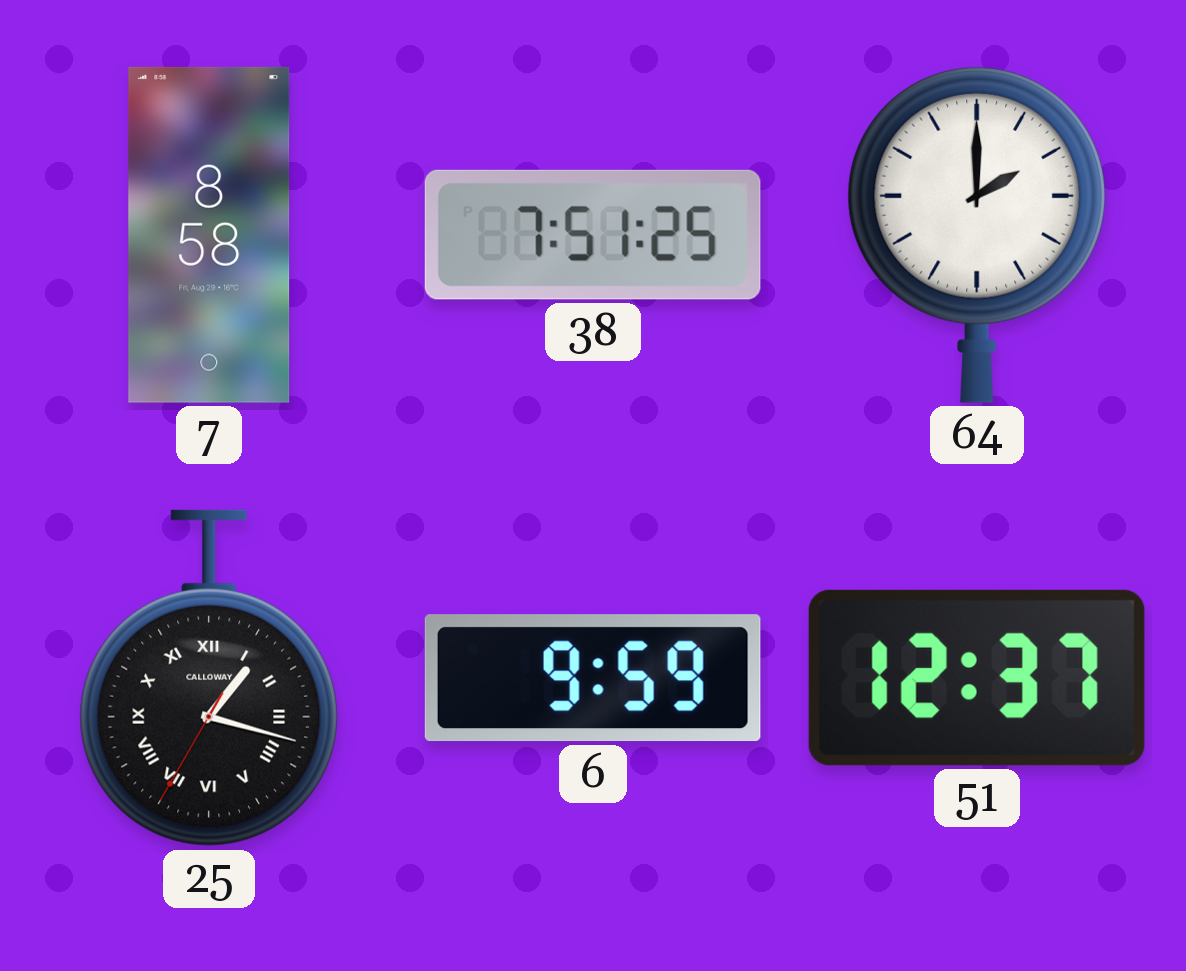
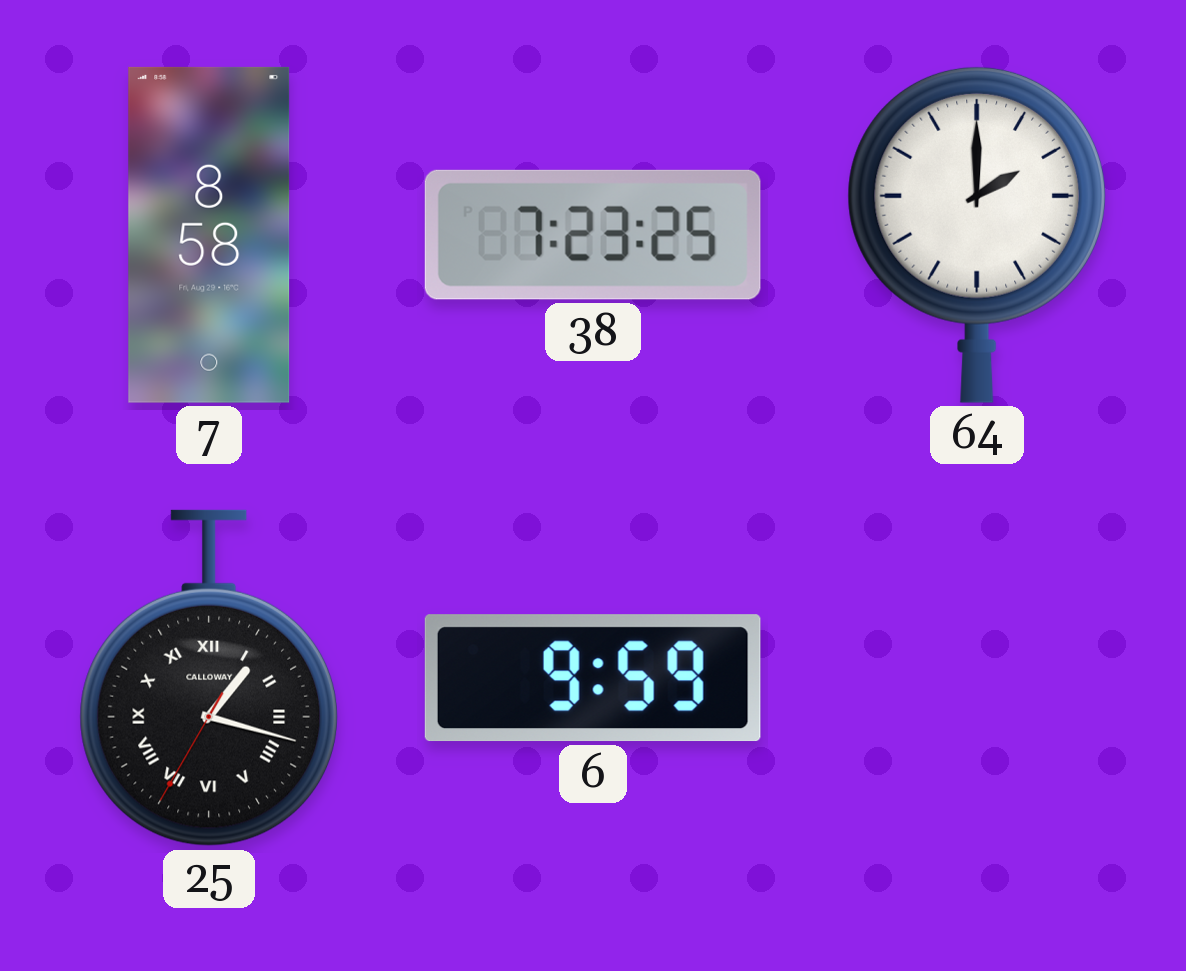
38: 7:51 -> 7:23 (593, 235)
51: 12:37 -> none (977, 678)
